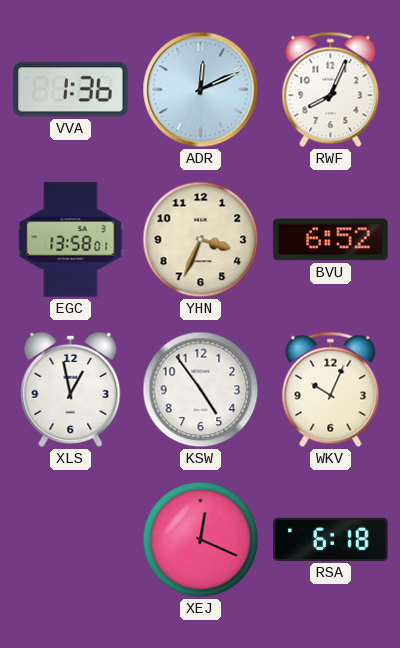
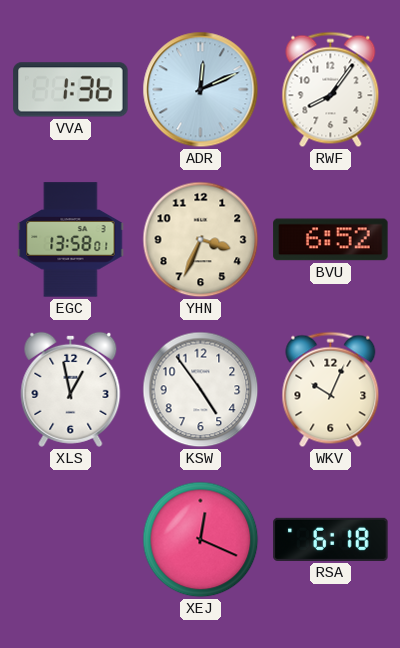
RWF: 8:04 -> 8:06 (331, 90)
